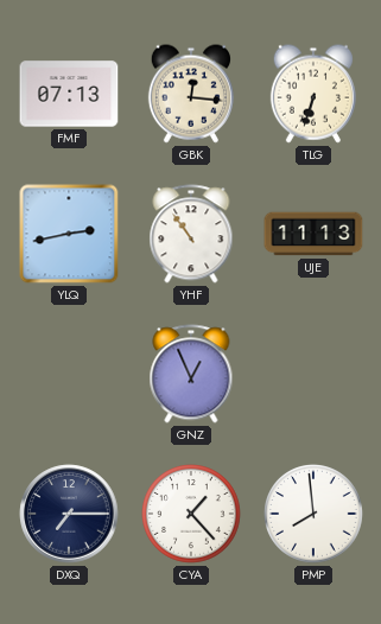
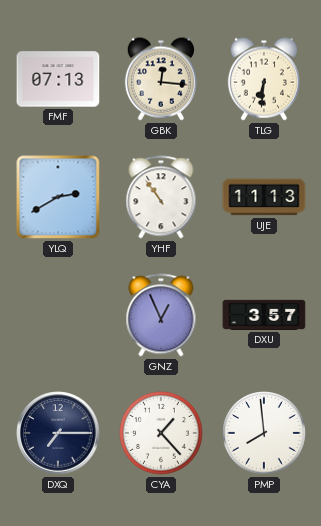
TLG: 6:33 -> 6:31 (264, 79)
YLQ: 2:43 -> 2:40 (58, 197)
DXU: none -> 3:57 (264, 315)
